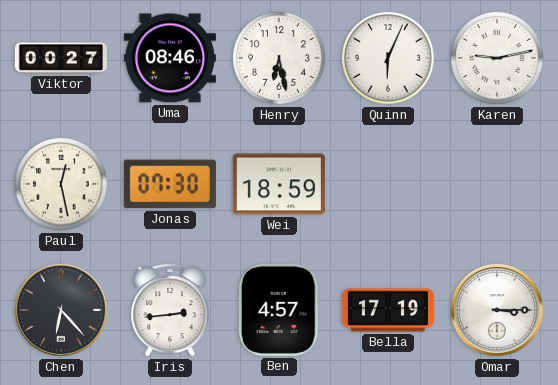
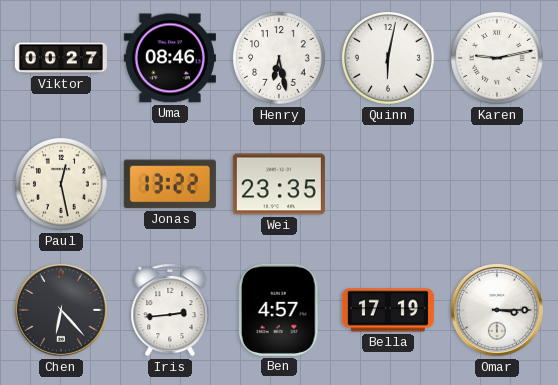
Quinn: 6:04 -> 6:02 (389, 59)
Jonas: 07:30 -> 13:22 (170, 184)
Wei: 18:59 -> 23:35 (279, 184)
